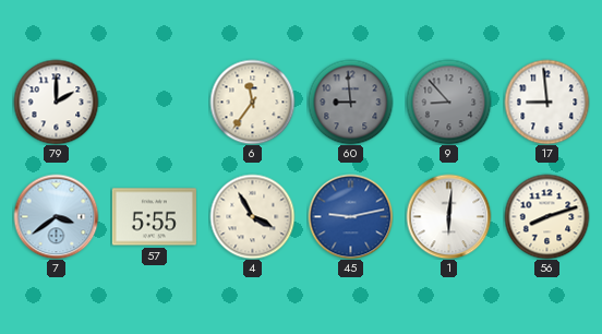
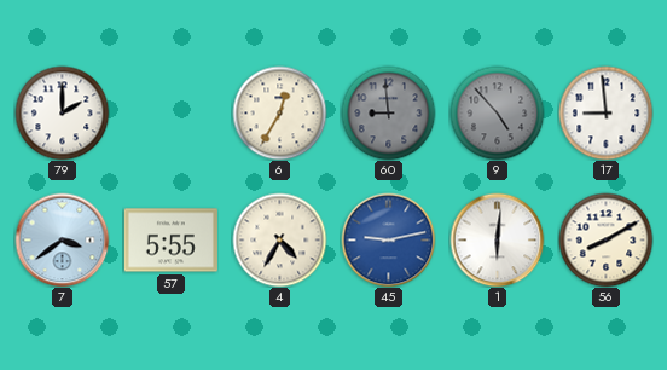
6: 11:36 -> 12:35 (279, 112)
9: 8:53 -> 4:53 (497, 112)
4: 3:55 -> 4:35 (279, 239)
56: 8:12 -> 8:10 (605, 239)
